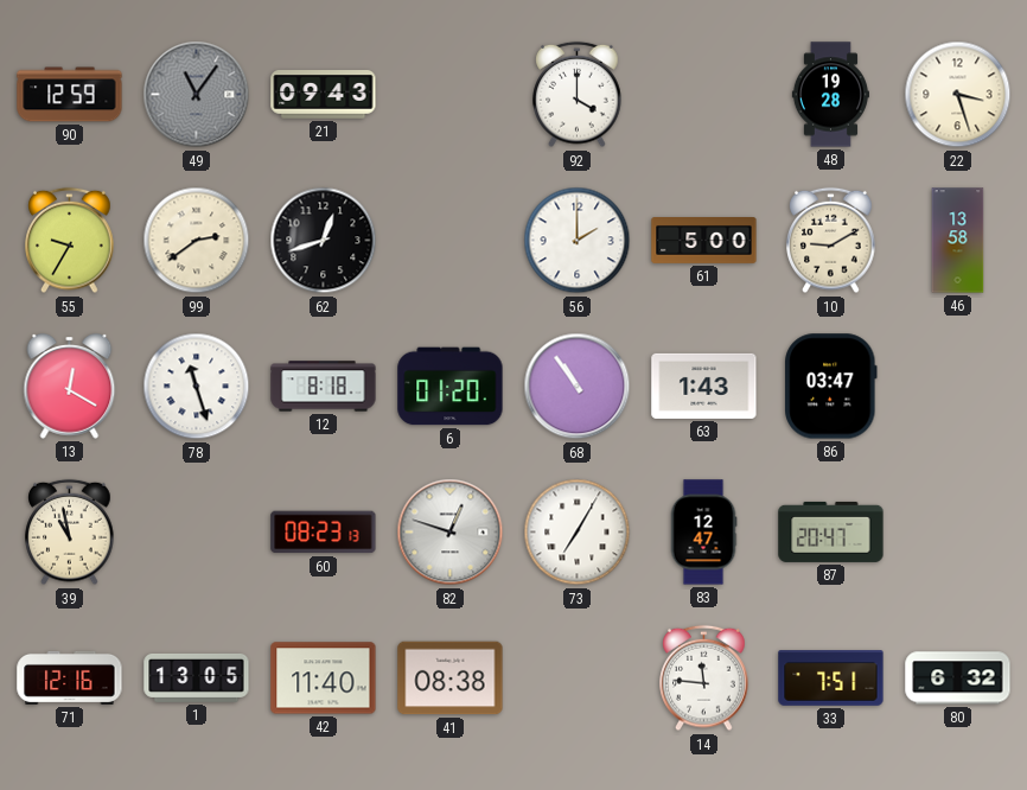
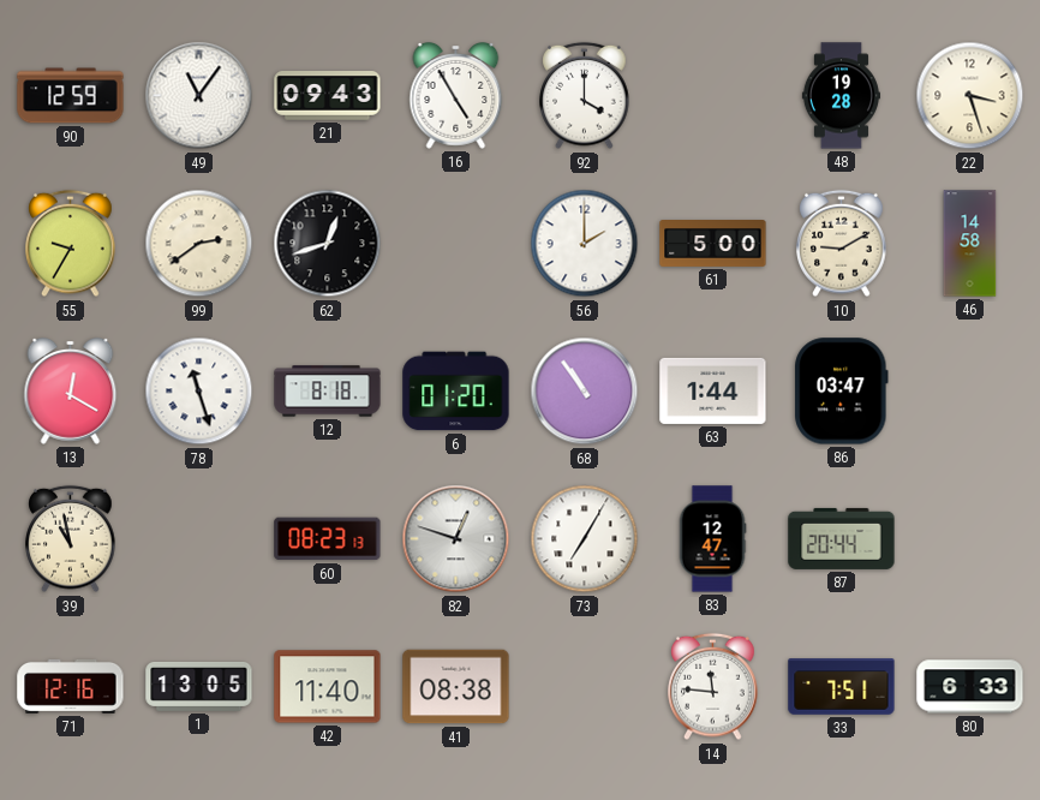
49 dial: grey -> white (199, 96)
16: none -> 4:55 (456, 96)
46: 13:58 -> 14:58 (970, 244)
63: 1:43 -> 1:44 (713, 390)
87: 20:47 -> 20:44 (842, 538)
80: 6:32 -> 6:33 (970, 687)
